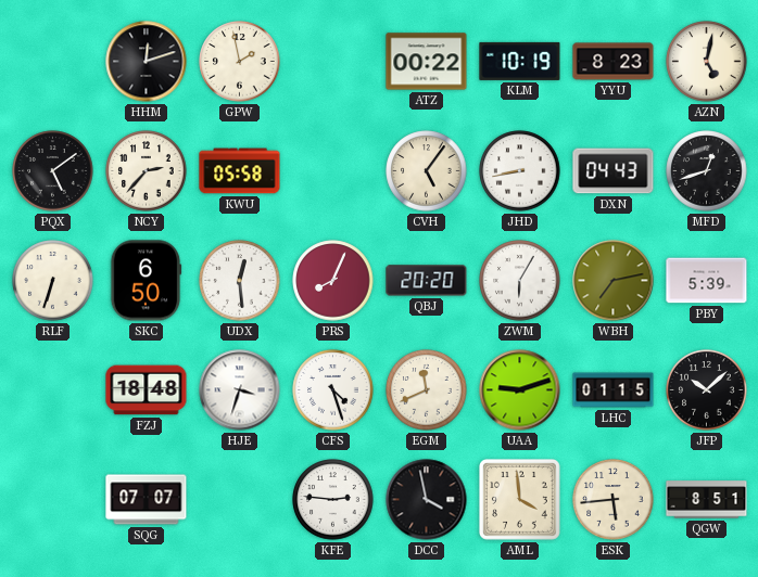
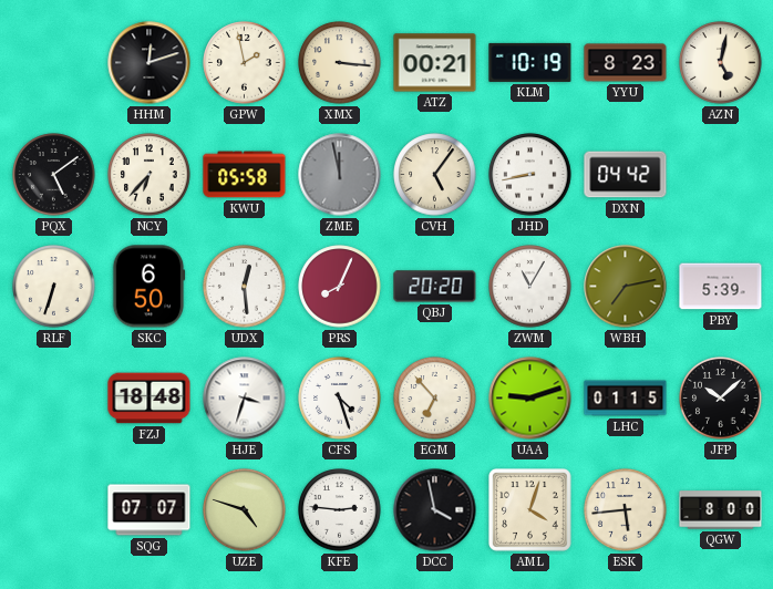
XMX: none -> 3:16 (340, 63)
ATZ: 00:22 -> 00:21 (435, 63)
NCY: 2:37 -> 6:37 (150, 175)
ZME: none -> 11:58 (340, 175)
DXN: 04:43 -> 04:42 (626, 175)
MFD: 12:42 -> none (707, 171)
ZWM: 6:05 -> 11:05 (530, 287)
EGM: 11:41 -> 6:53 (435, 399)
UZE: none -> 4:48 (245, 510)
AML: 3:59 -> 4:03 (530, 510)
QGW: 8:51 -> 8:00 (721, 510)
